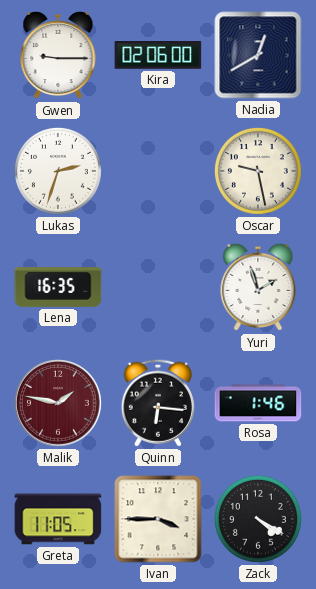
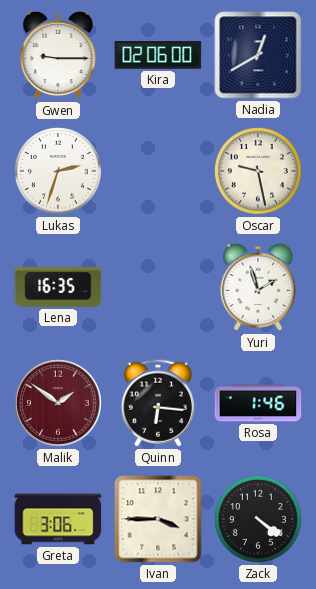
Malik: 1:47 -> 1:51 (59, 404)
Greta: 11:05 -> 3:06 (58, 519)
Zack: 4:20 -> 4:21 (258, 519)
